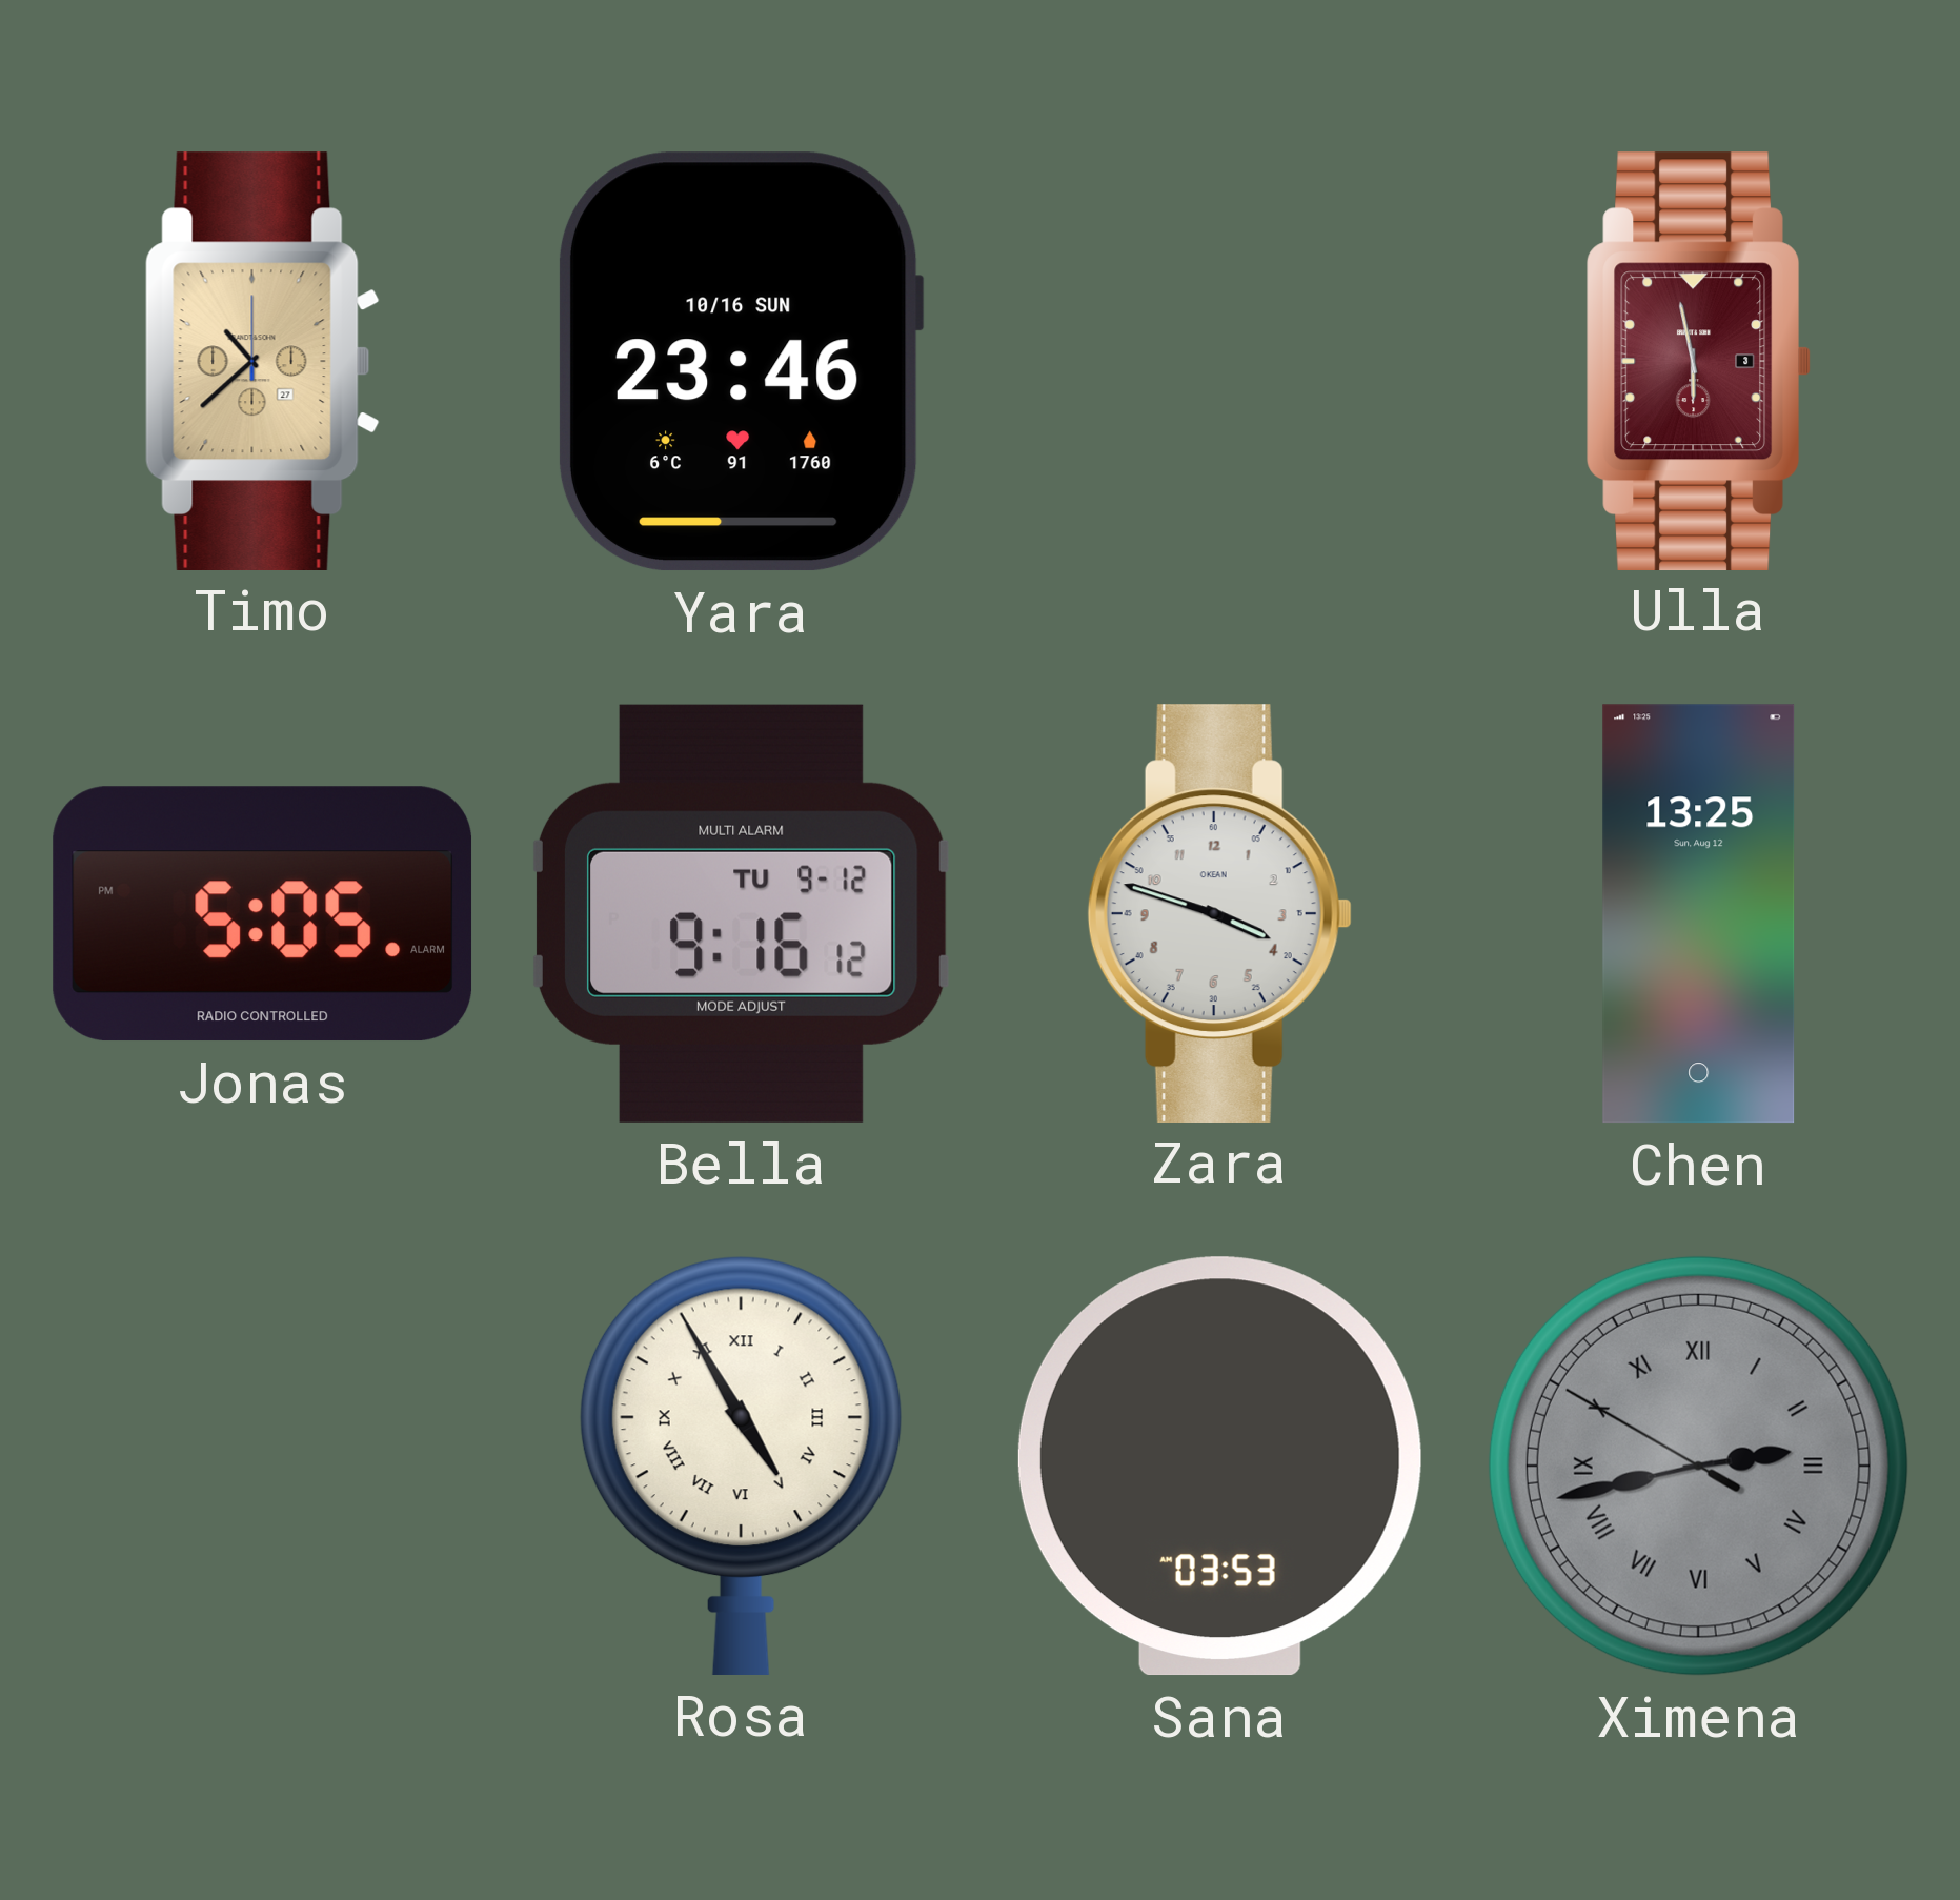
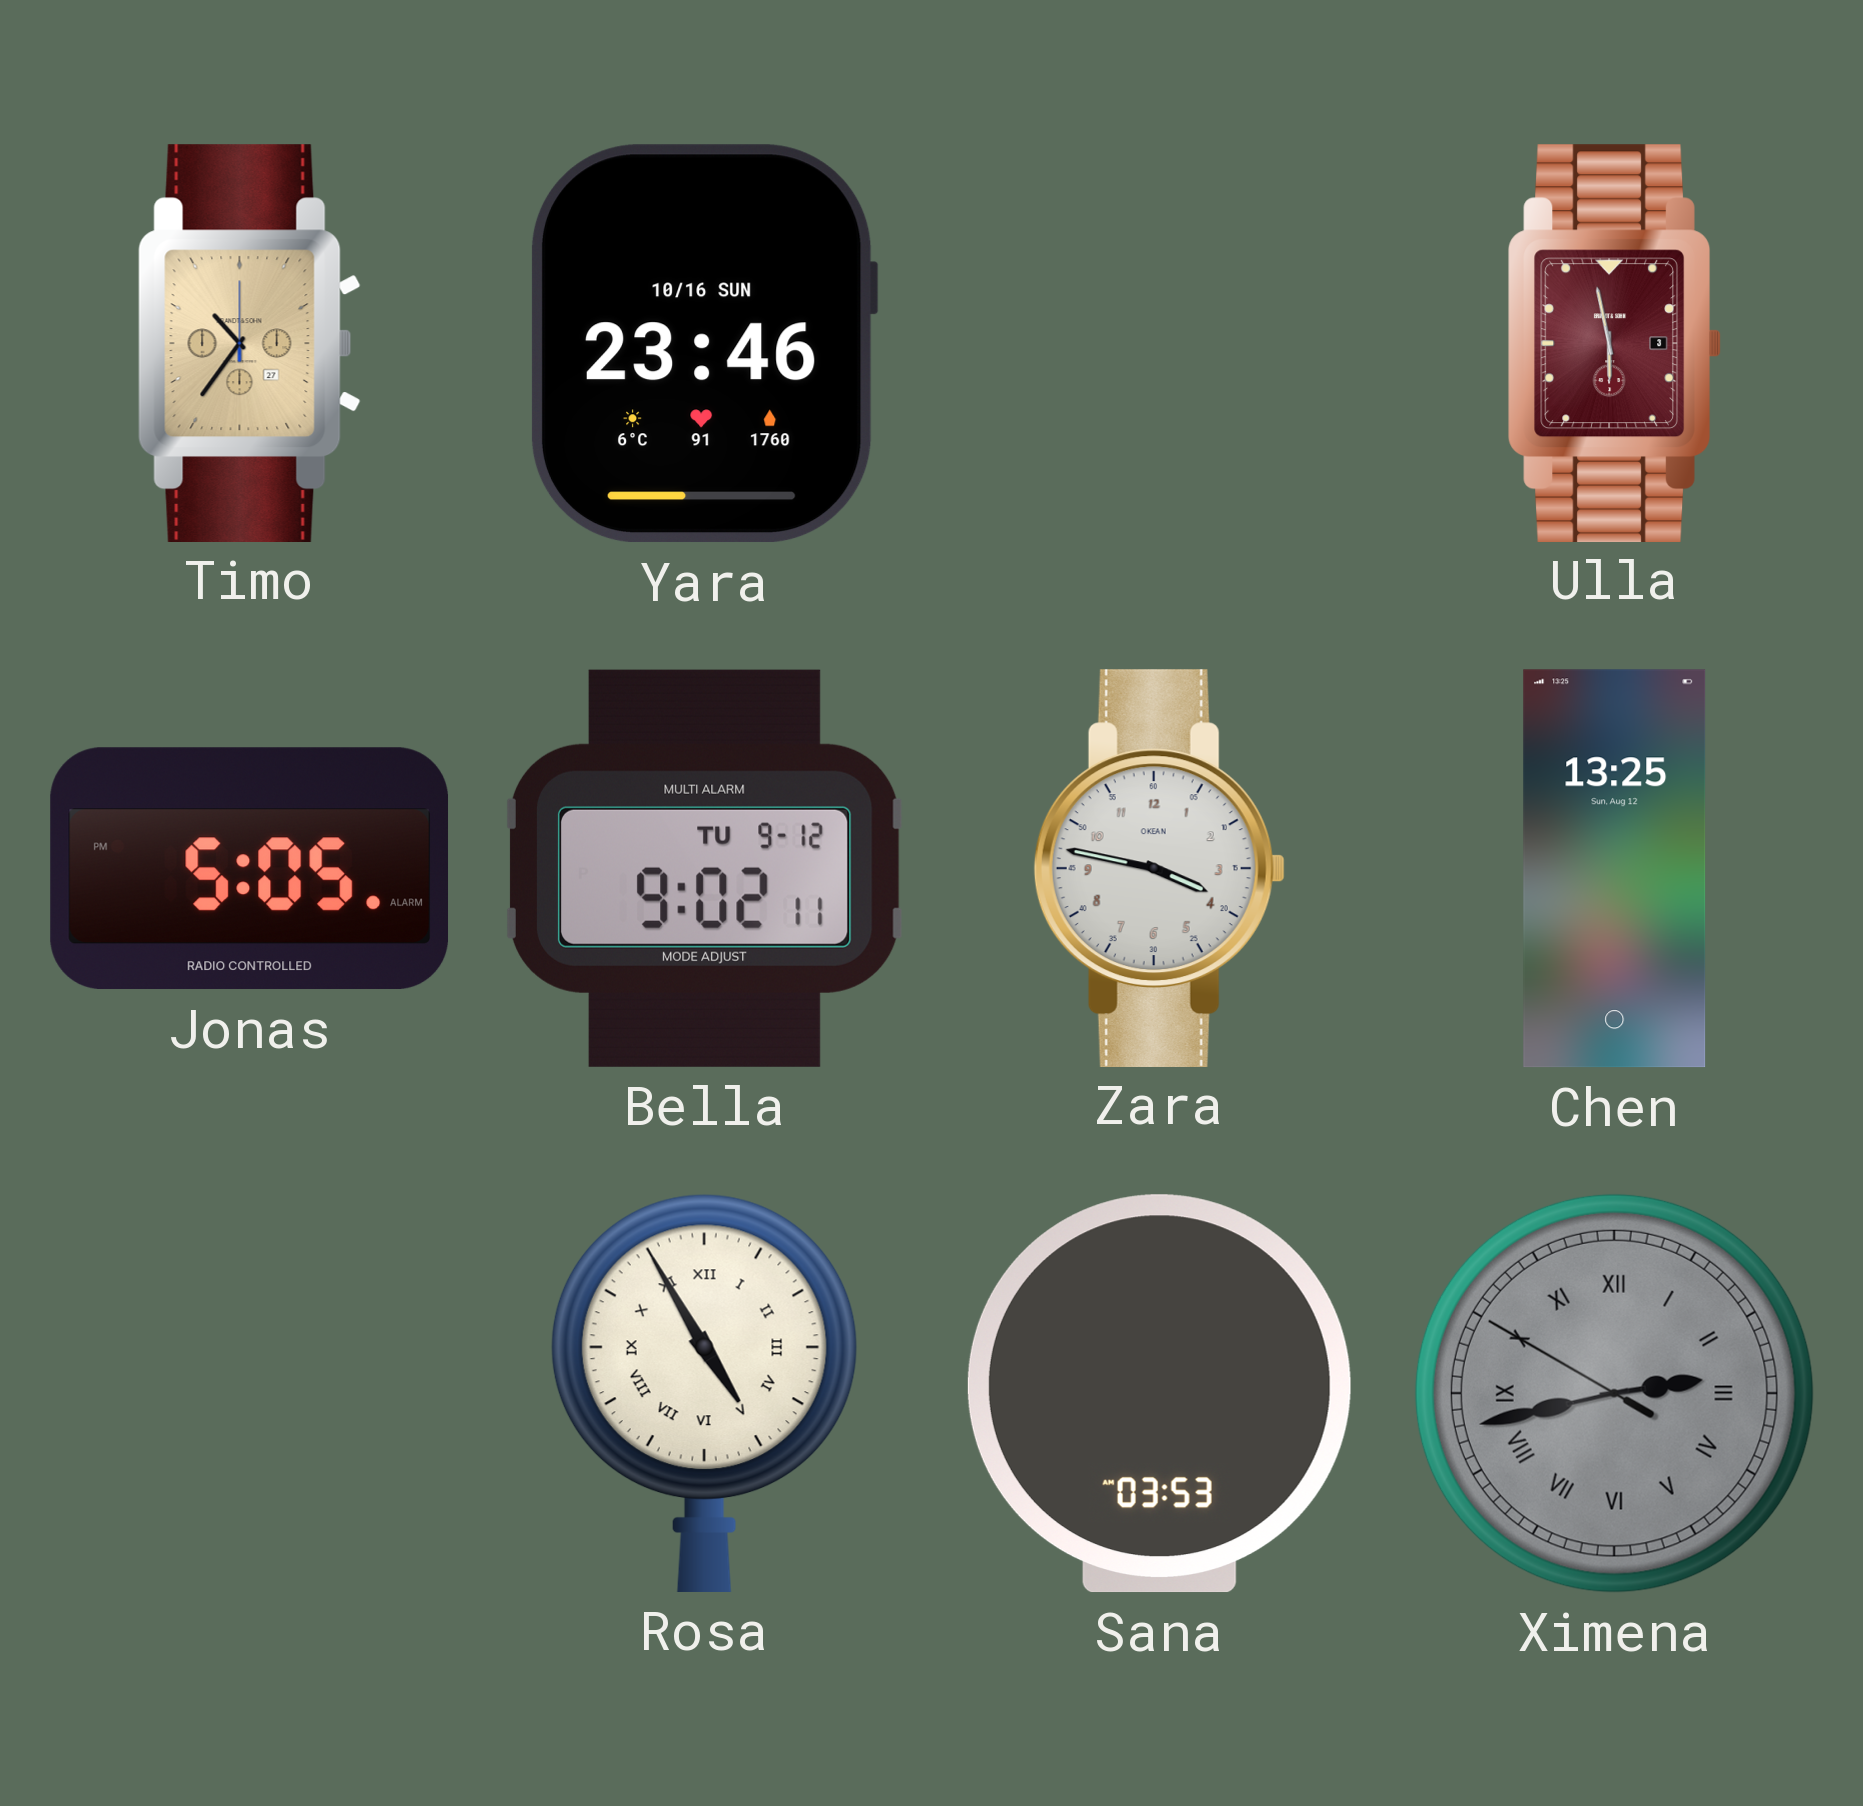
Timo: 10:38 -> 10:36 (249, 343)
Bella: 9:16 -> 9:02 (704, 868)
Zara: 3:48 -> 3:47 (1159, 868)
